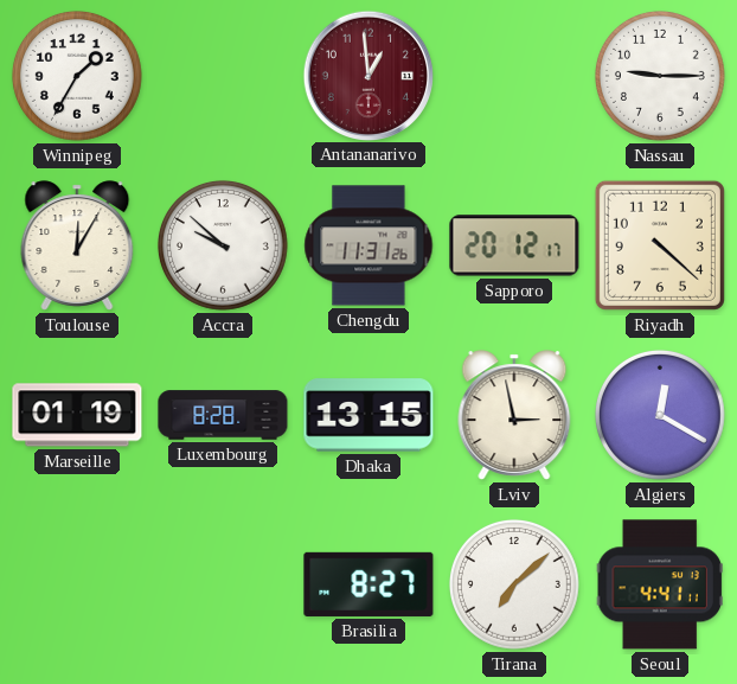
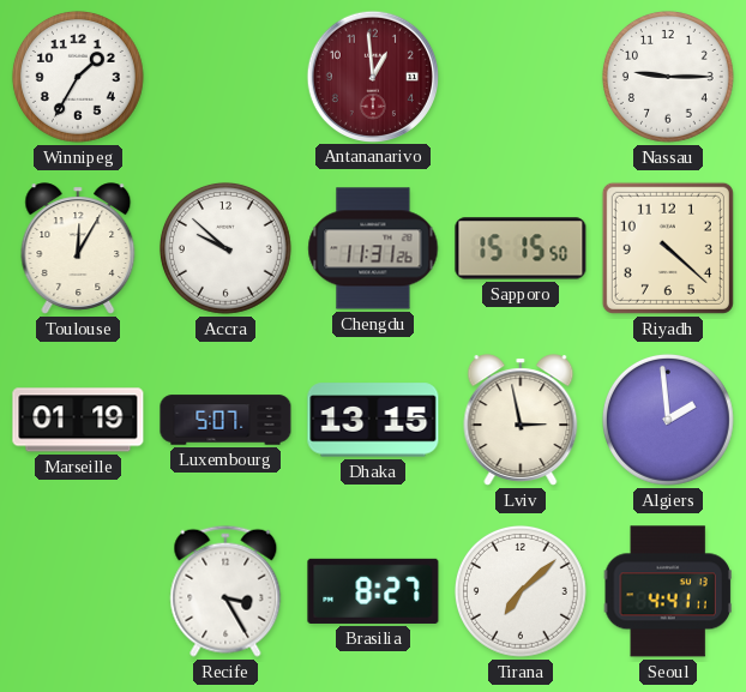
Sapporo: 20:12 -> 15:15 (521, 248)
Luxembourg: 8:28 -> 5:07 (225, 420)
Algiers: 12:20 -> 1:59 (668, 420)
Recife: none -> 3:25 (225, 591)
